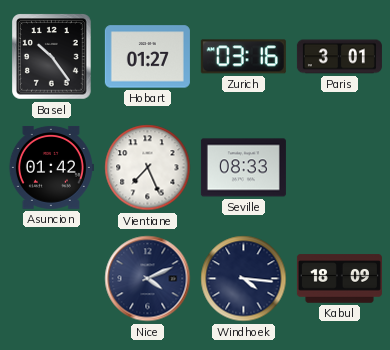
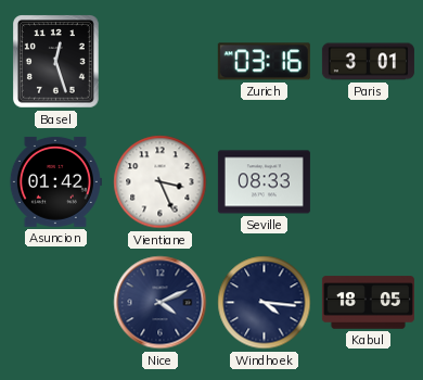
Basel: 10:24 -> 12:27 (56, 62)
Hobart: 01:27 -> none (147, 57)
Vientiane: 7:26 -> 3:26 (161, 182)
Kabul: 18:09 -> 18:05 (368, 303)
